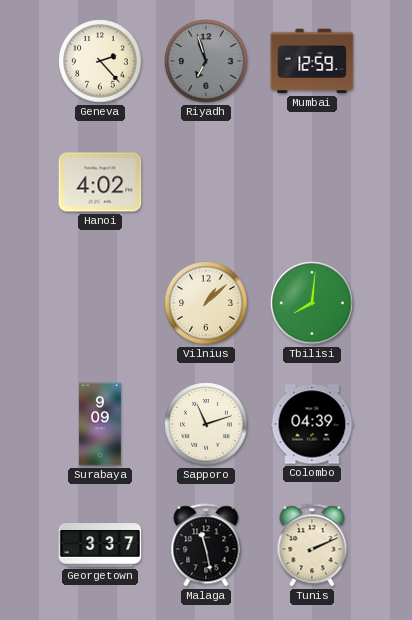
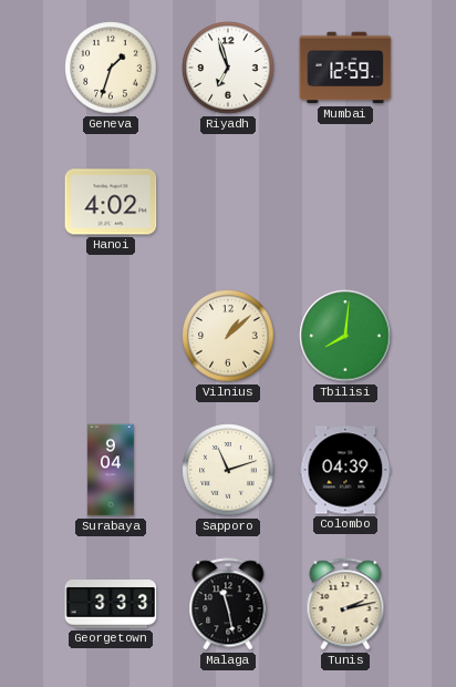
Geneva: 2:23 -> 1:33 (111, 68)
Riyadh dial: grey -> white (228, 68)
Surabaya: 9:09 -> 9:04 (111, 470)
Georgetown: 3:37 -> 3:33 (111, 605)
Tunis: 2:11 -> 2:13 (345, 604)
